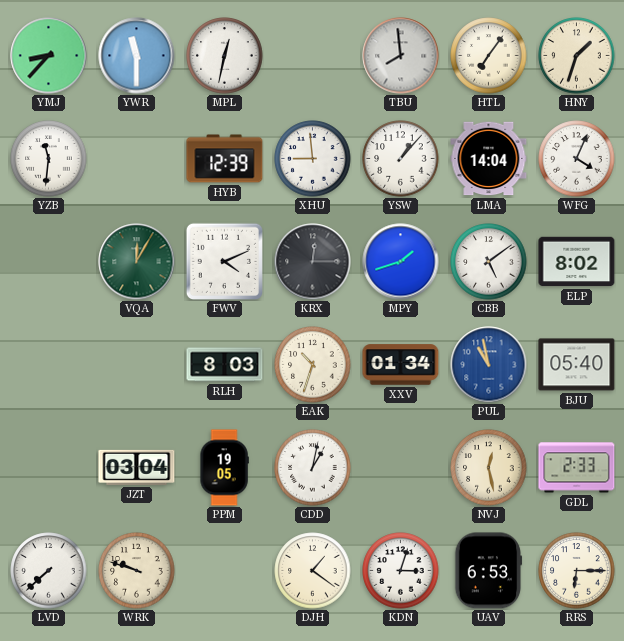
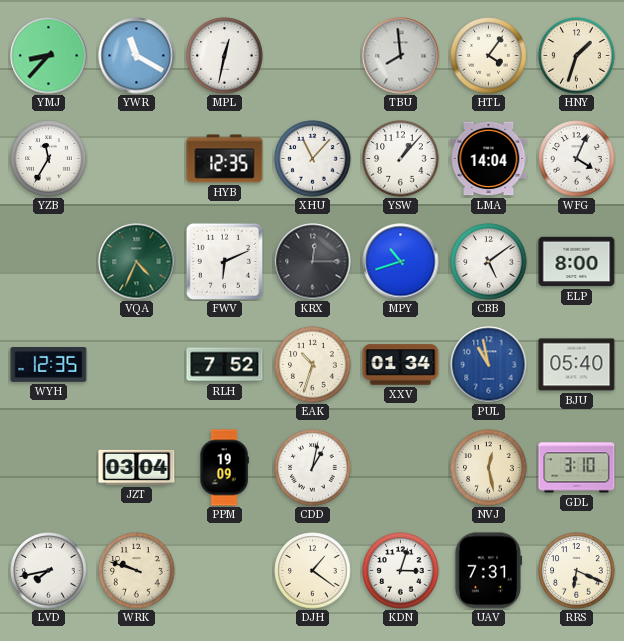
YWR: 11:30 -> 11:20 (137, 56)
HTL: 7:06 -> 4:06 (489, 56)
YZB: 11:31 -> 11:35 (49, 159)
HYB: 12:39 -> 12:35 (225, 159)
XHU: 8:59 -> 11:07 (313, 159)
VQA: 12:05 -> 4:34 (137, 262)
FWV: 4:11 -> 6:11 (224, 261)
MPY: 1:42 -> 10:42 (401, 262)
ELP: 8:02 -> 8:00 (577, 262)
WYH: none -> 12:35 (49, 365)
RLH: 8:03 -> 7:52 (225, 365)
PPM: 19:05 -> 19:09 (224, 468)
GDL: 2:33 -> 3:10 (577, 468)
LVD: 7:38 -> 7:43 (49, 571)
UAV: 6:53 -> 7:31 (489, 571)
RRS: 6:15 -> 6:19 (577, 571)
